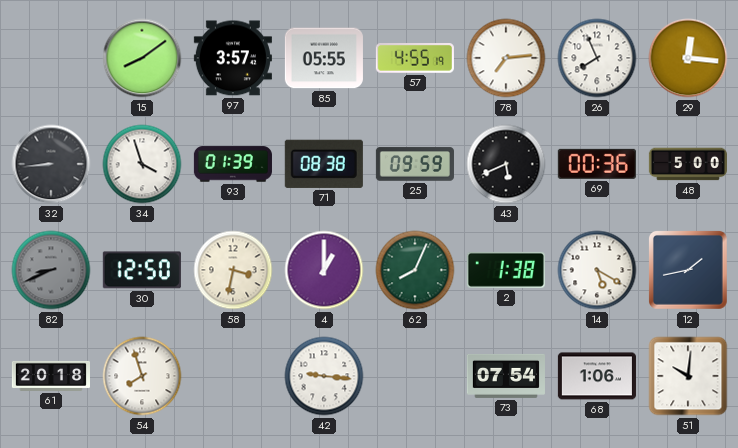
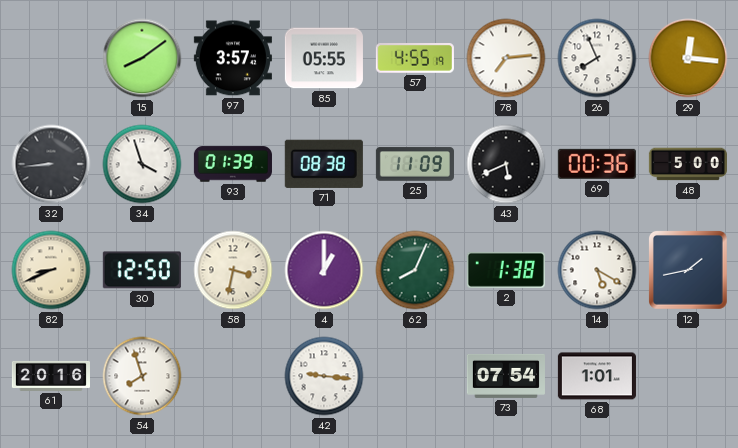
25: 09:59 -> 11:09 (415, 164)
82 dial: grey -> cream (51, 270)
61: 20:18 -> 20:16 (50, 376)
68: 1:06 -> 1:01 (597, 376)
51: 10:01 -> none (688, 376)
